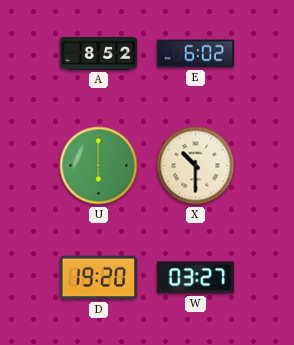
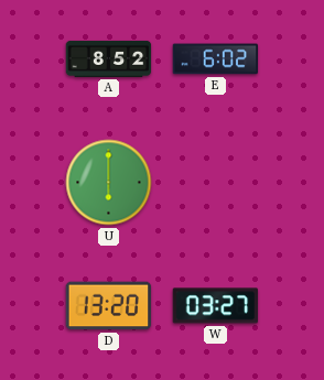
X: 10:30 -> none (196, 166)
D: 19:20 -> 13:20 (109, 306)
